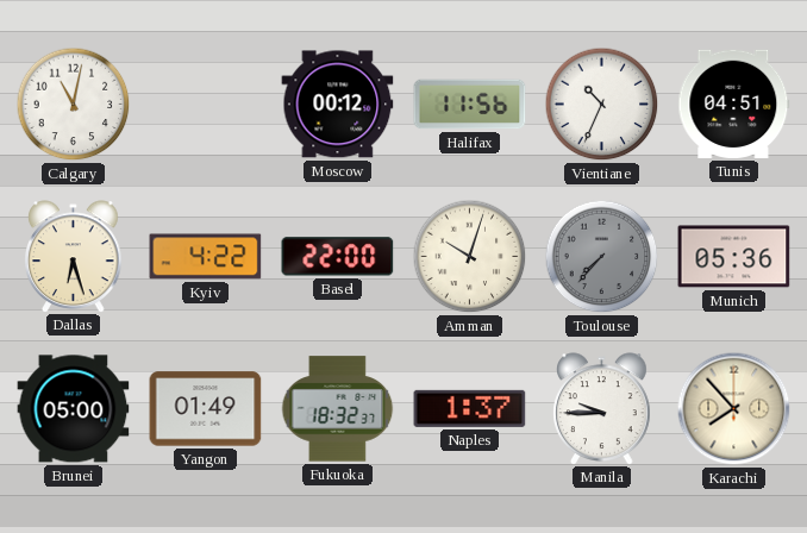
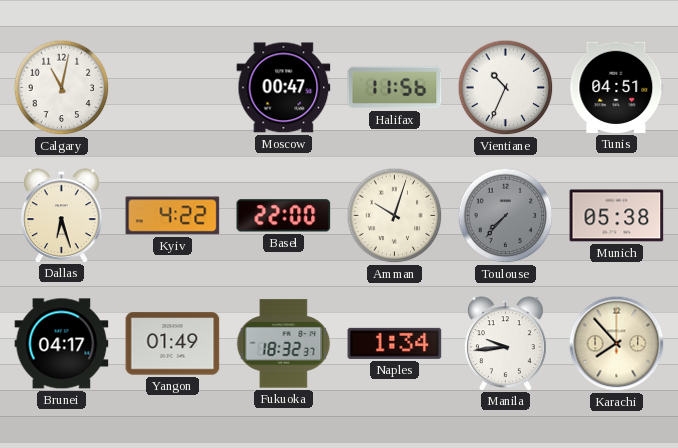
Moscow: 00:12 -> 00:47 (284, 88)
Munich: 05:36 -> 05:38 (617, 216)
Brunei: 05:00 -> 04:17 (62, 344)
Naples: 1:37 -> 1:34 (395, 343)
Manila: 9:45 -> 9:44 (506, 343)
